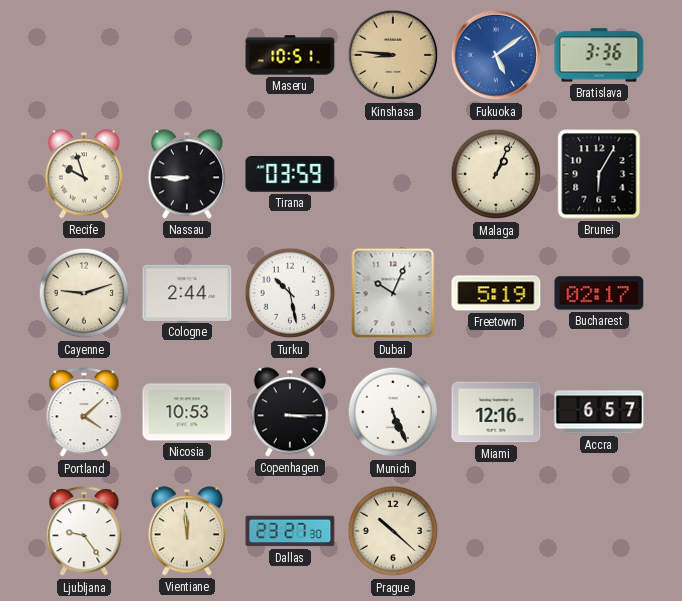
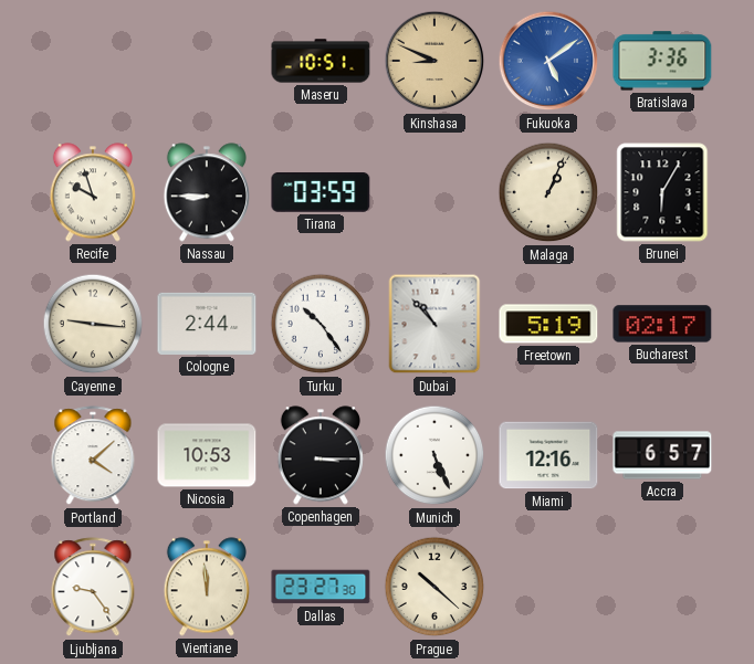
Kinshasa: 8:46 -> 8:49 (434, 61)
Cayenne: 9:12 -> 9:16 (93, 324)
Turku: 10:28 -> 10:24 (321, 324)
Dubai: 10:04 -> 10:53 (434, 324)
